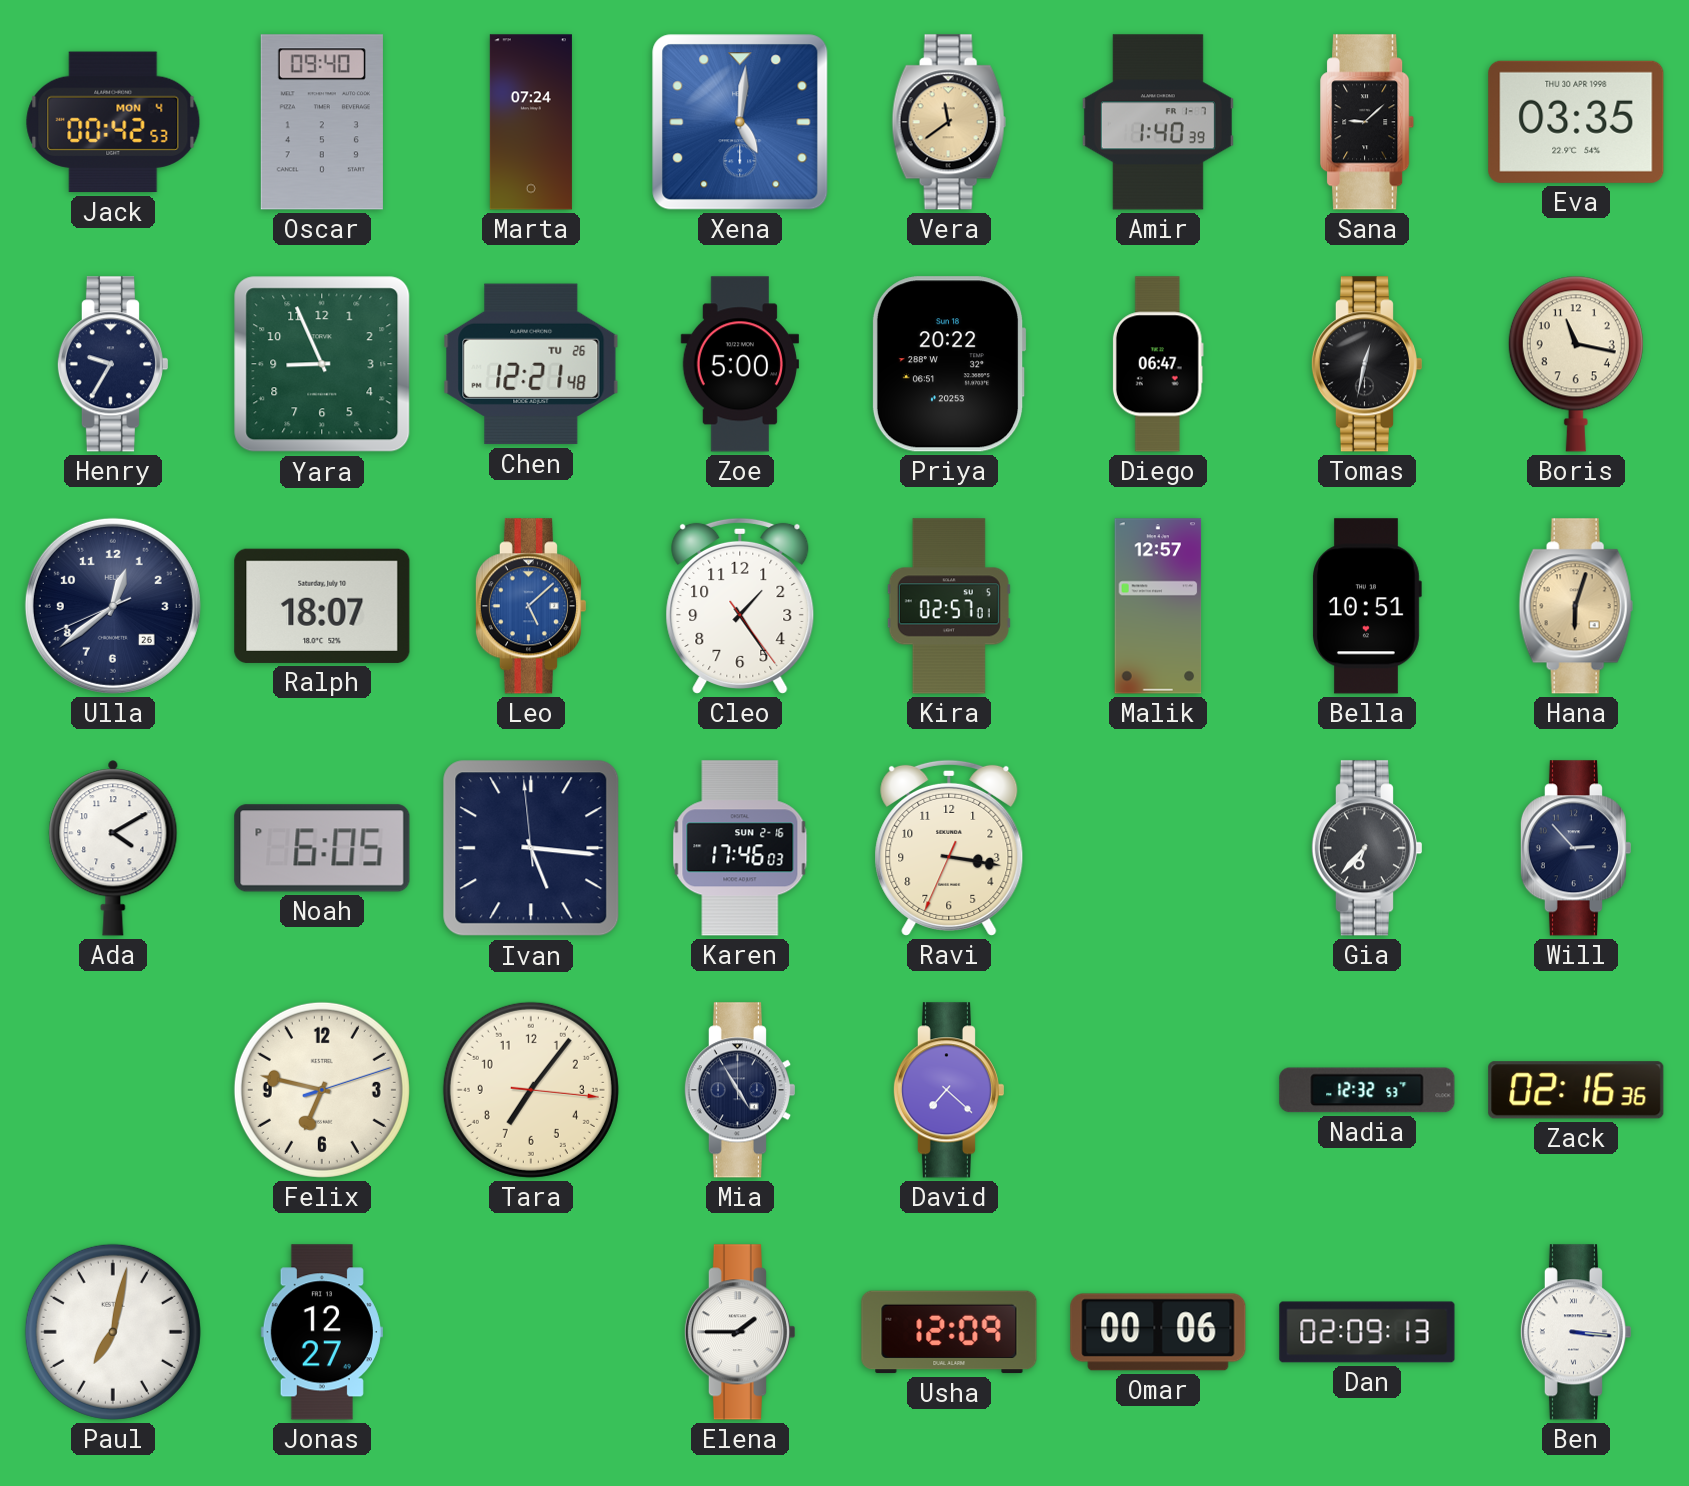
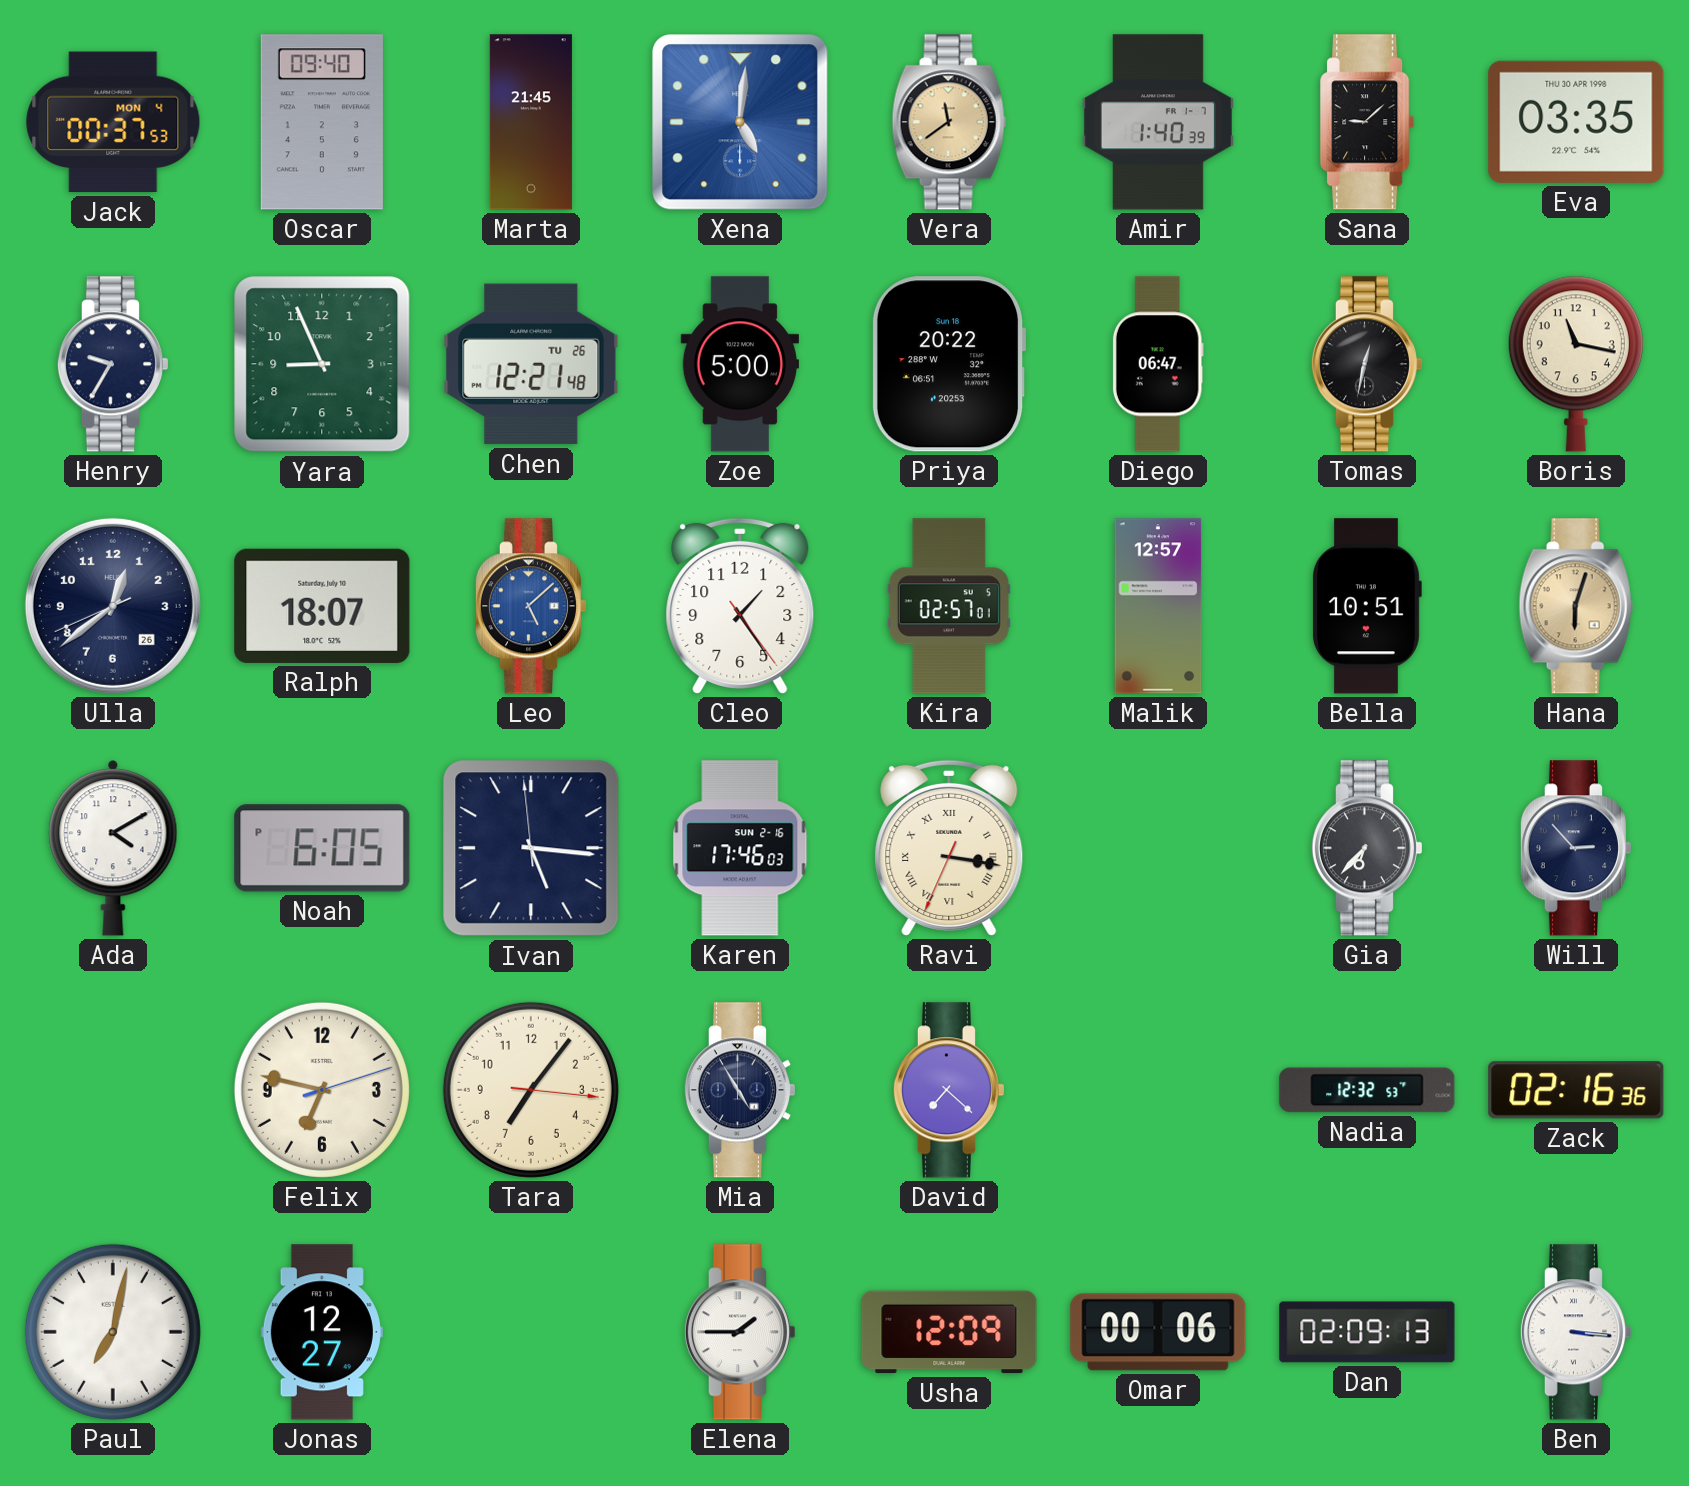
Jack: 00:42 -> 00:37 (113, 122)
Marta: 07:24 -> 21:45 (531, 122)
Ravi numerals: Arabic -> Roman (949, 848)
